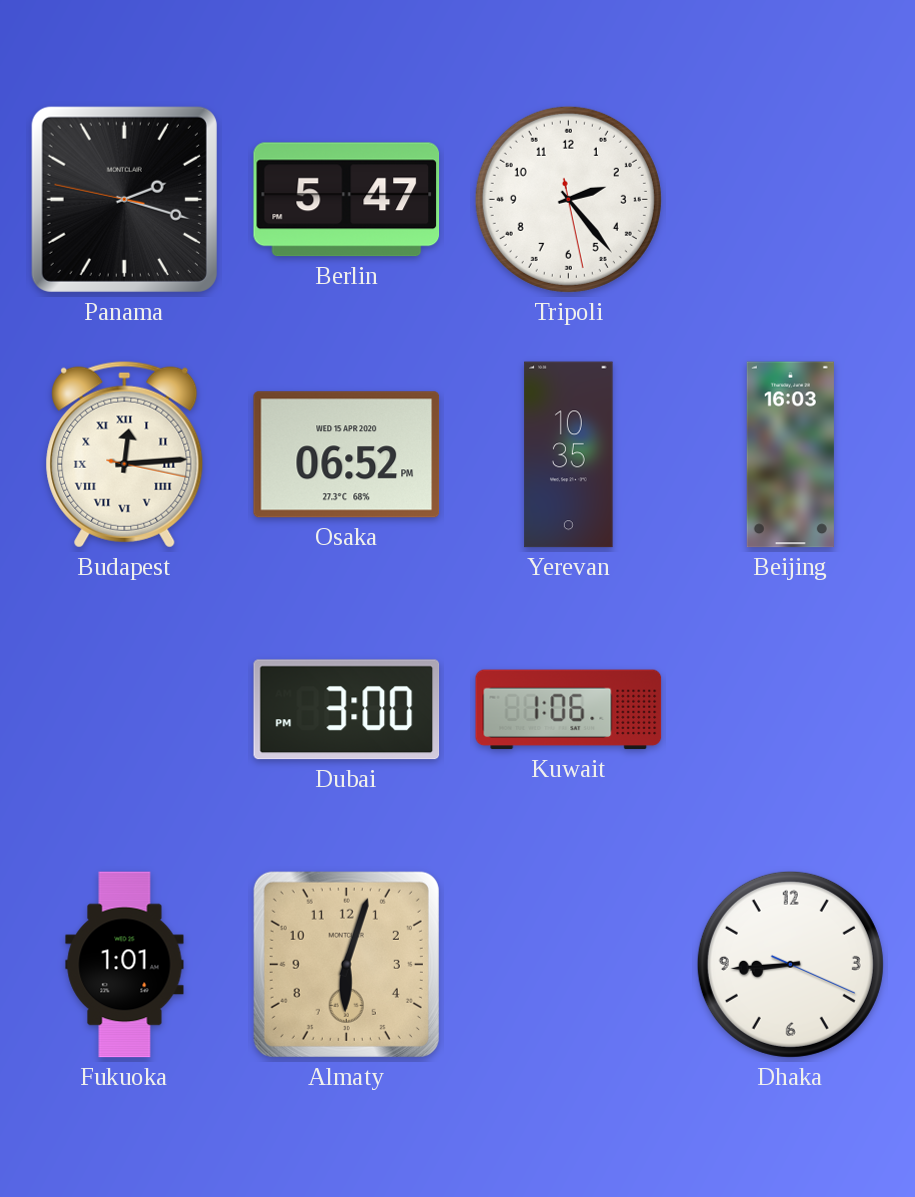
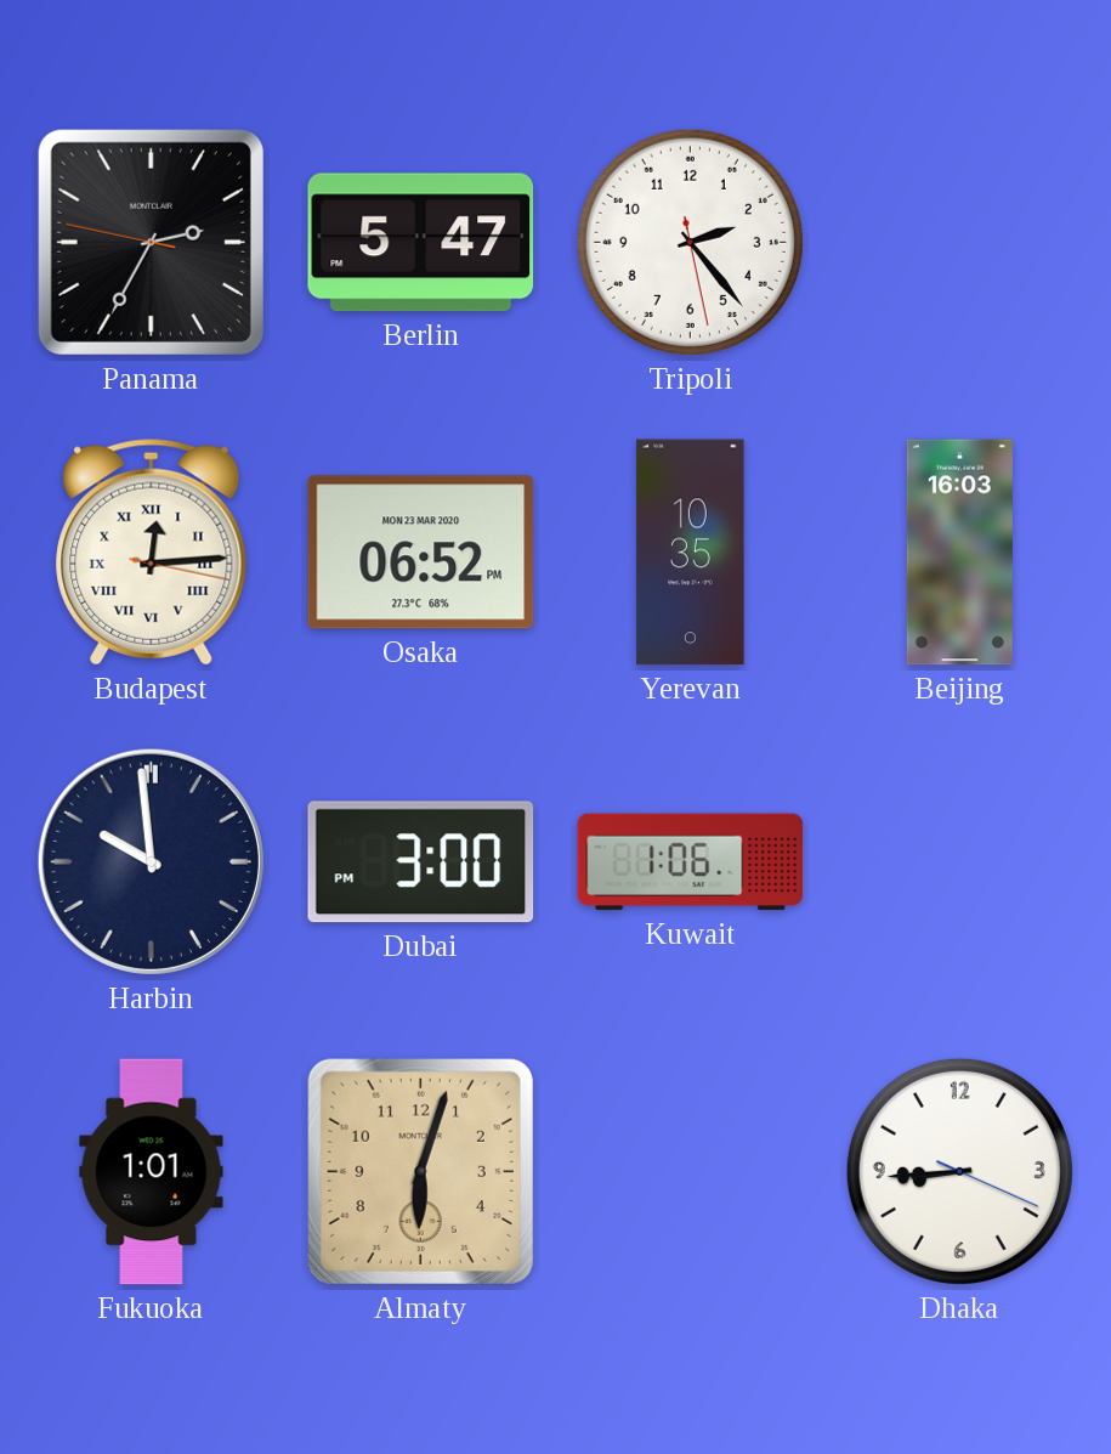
Panama: 2:17 -> 2:34 (151, 242)
Osaka date: WED 15 APR 2020 -> MON 23 MAR 2020 (421, 553)
Harbin: none -> 9:59 (151, 861)
